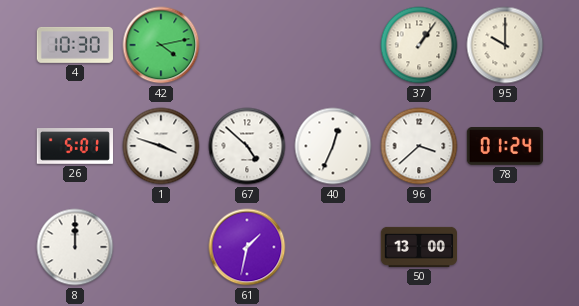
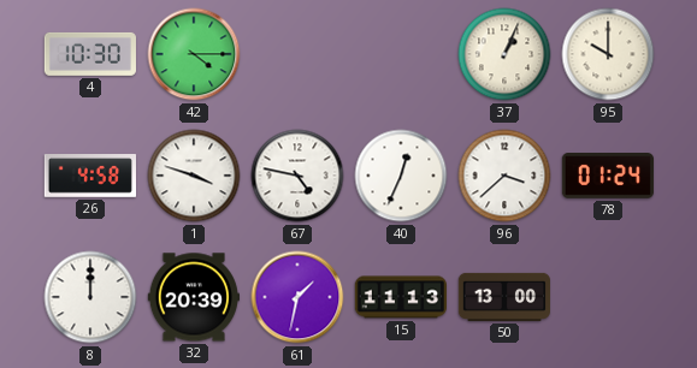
42: 4:13 -> 4:15 (194, 54)
37: 1:06 -> 1:04 (504, 54)
26: 5:01 -> 4:58 (89, 177)
67: 4:52 -> 4:47 (297, 176)
32: none -> 20:39 (193, 297)
15: none -> 11:13 (400, 297)
